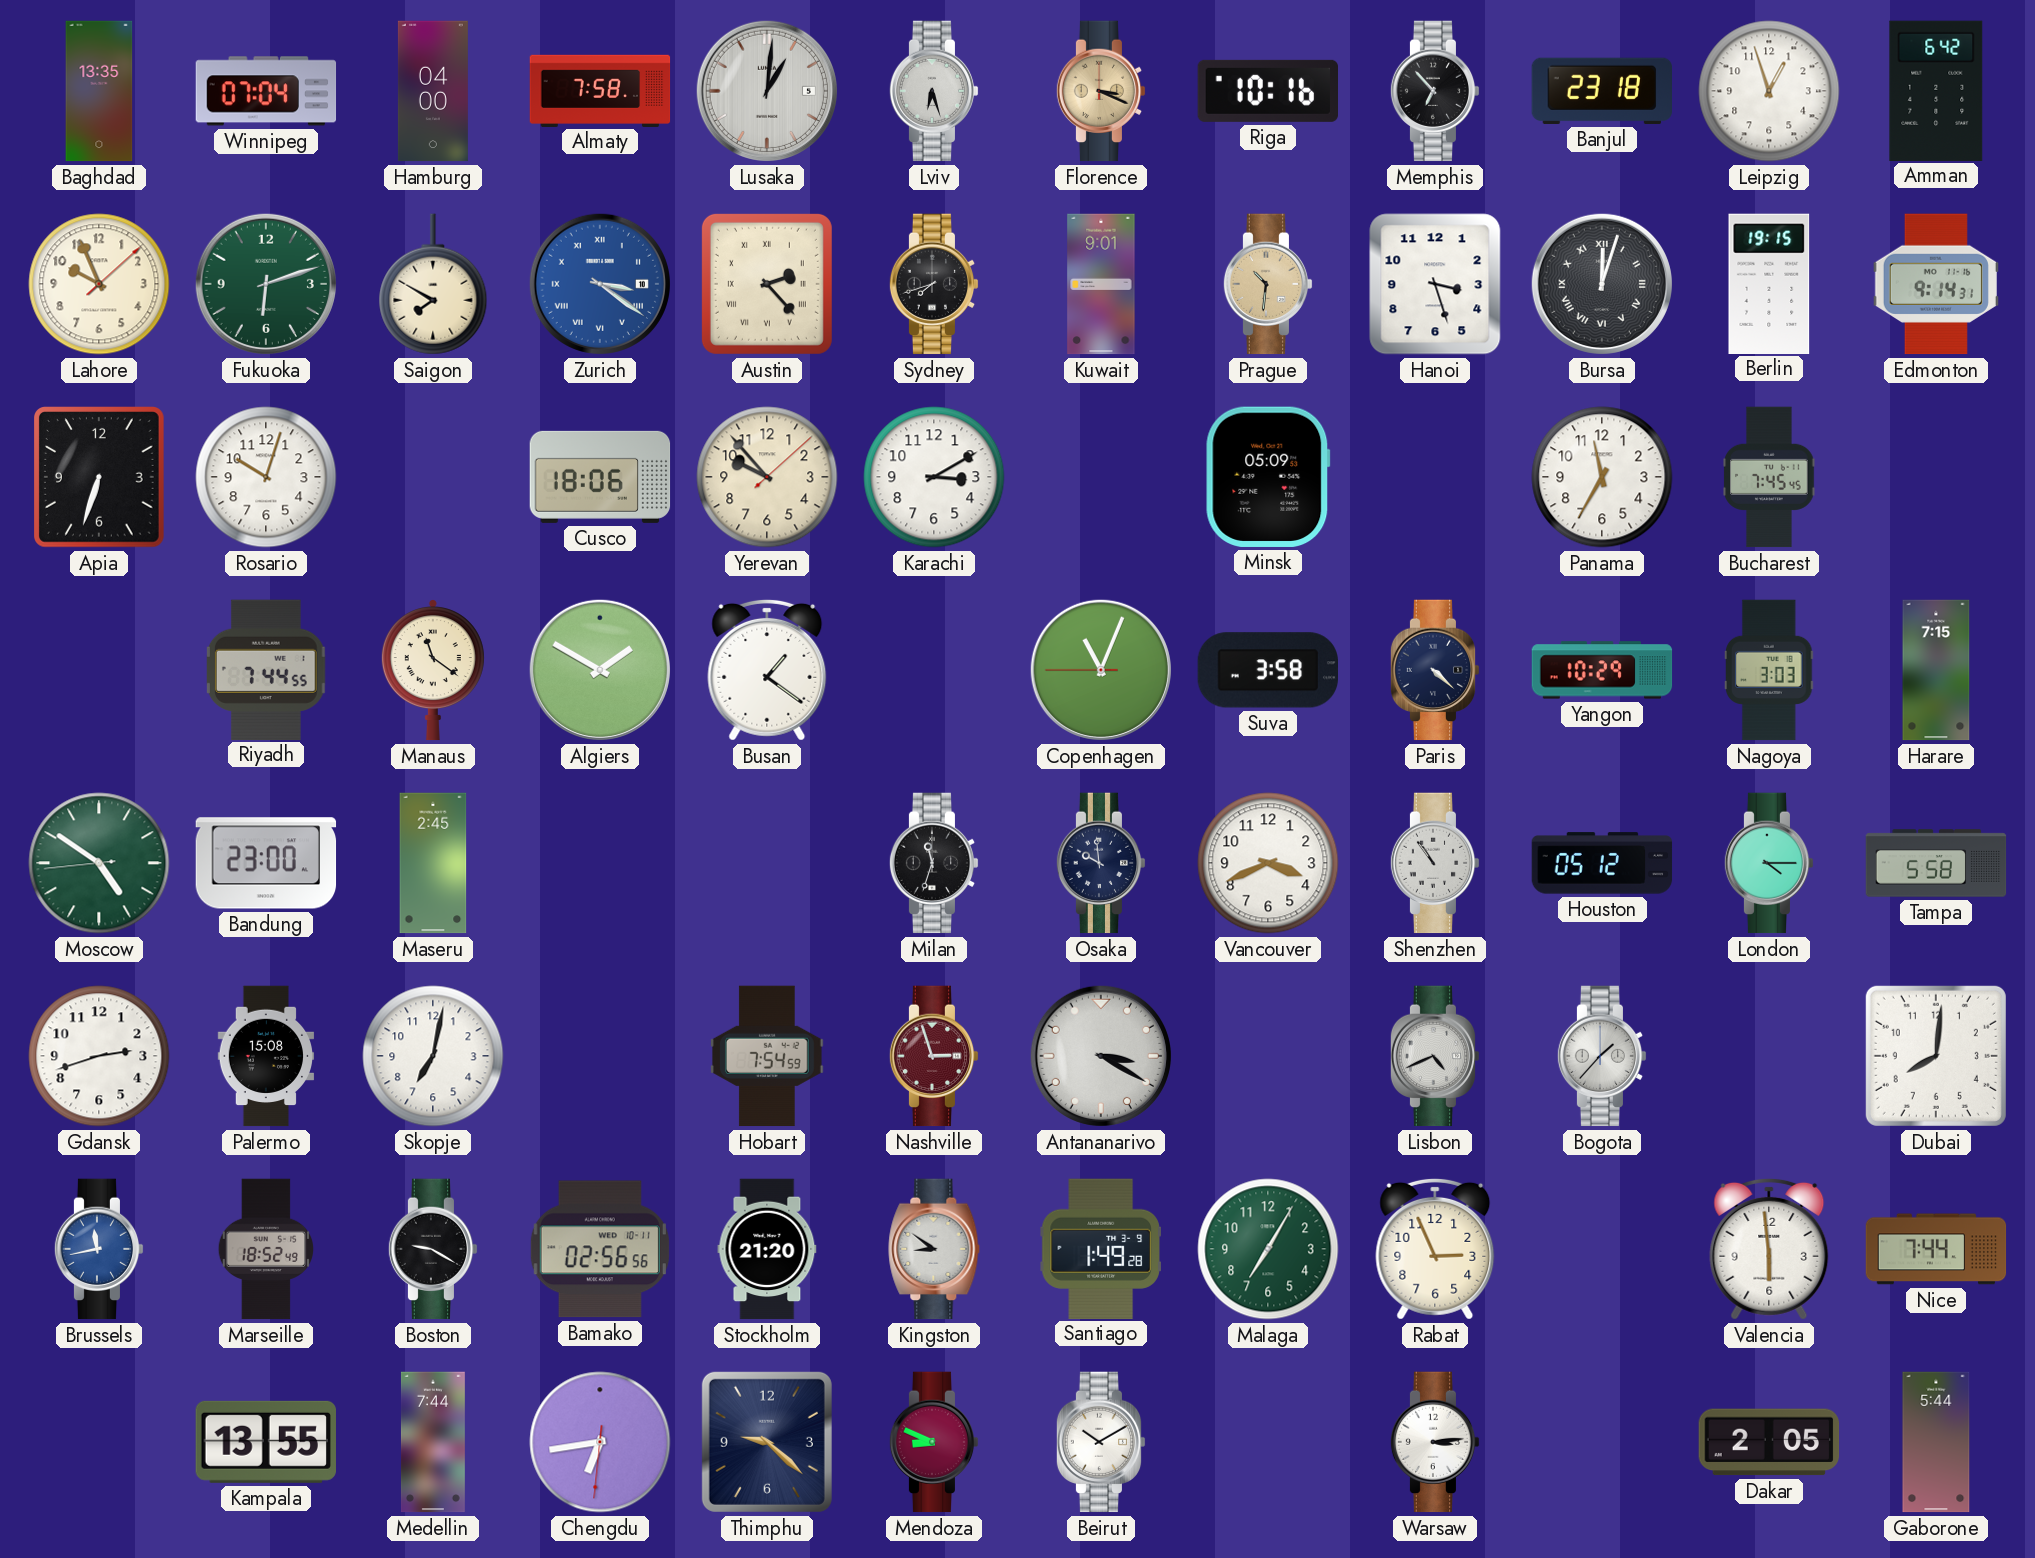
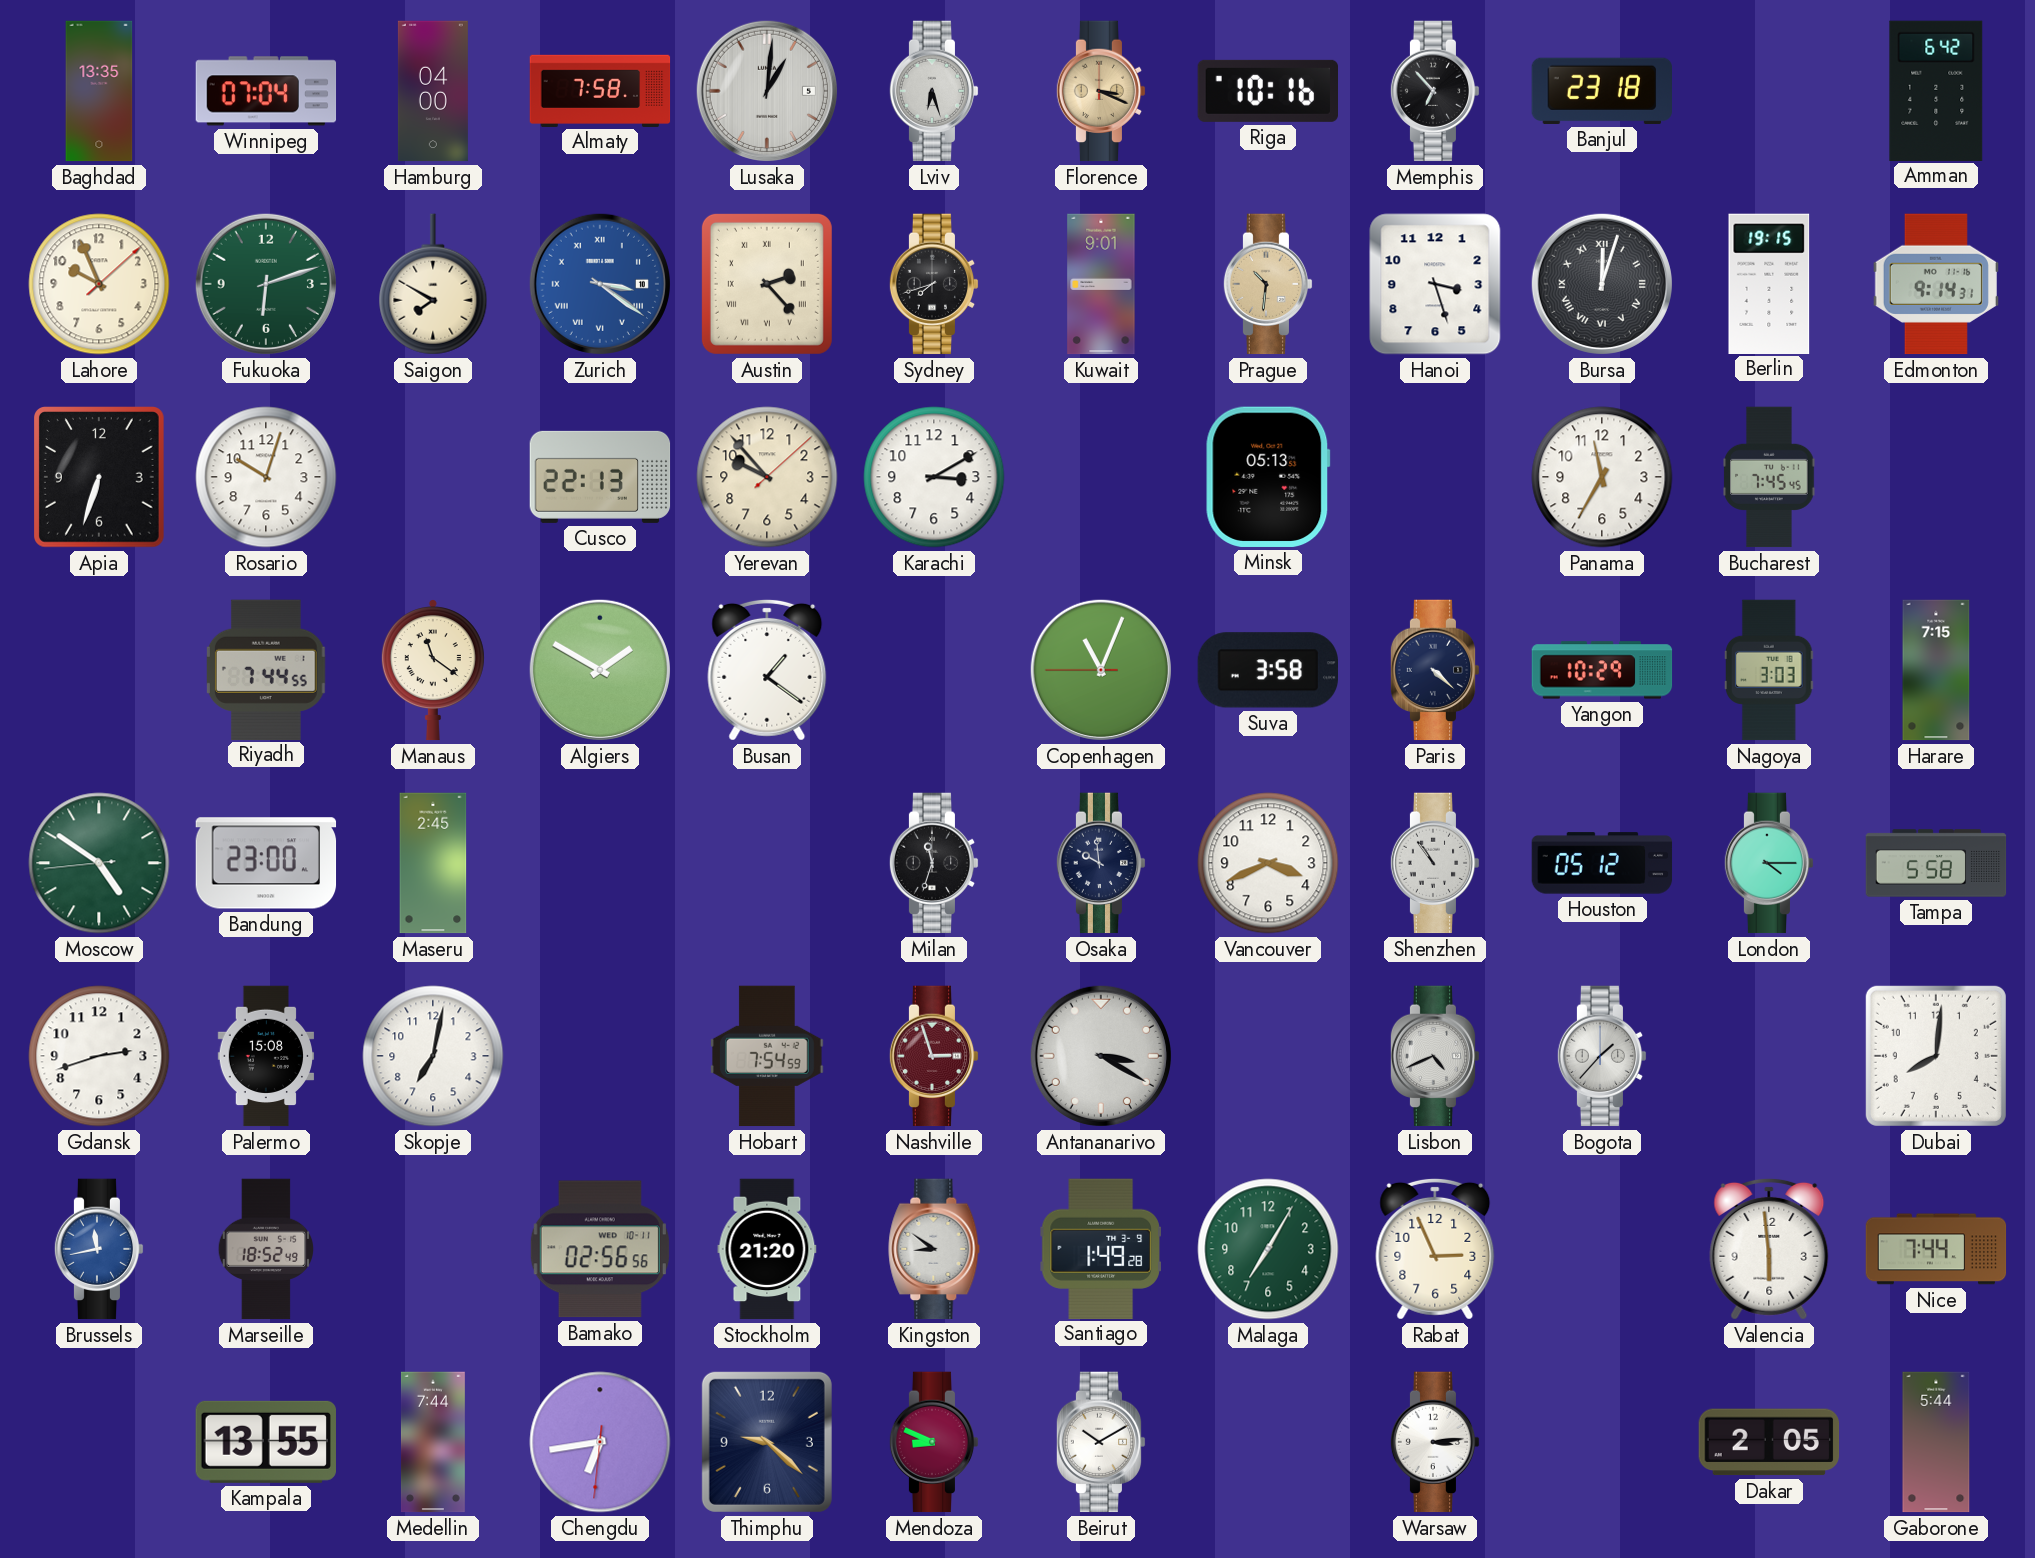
Leipzig: 12:57 -> none (1769, 91)
Cusco: 18:06 -> 22:13 (600, 477)
Minsk: 05:09 -> 05:13 (1268, 477)
Boston: 9:20 -> none (433, 1249)
